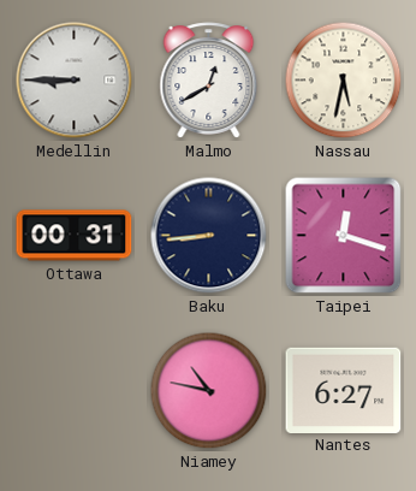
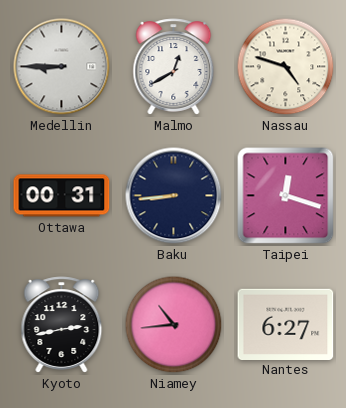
Nassau: 5:32 -> 4:48 (286, 67)
Kyoto: none -> 2:43 (62, 325)
Niamey: 10:47 -> 10:44 (174, 325)
